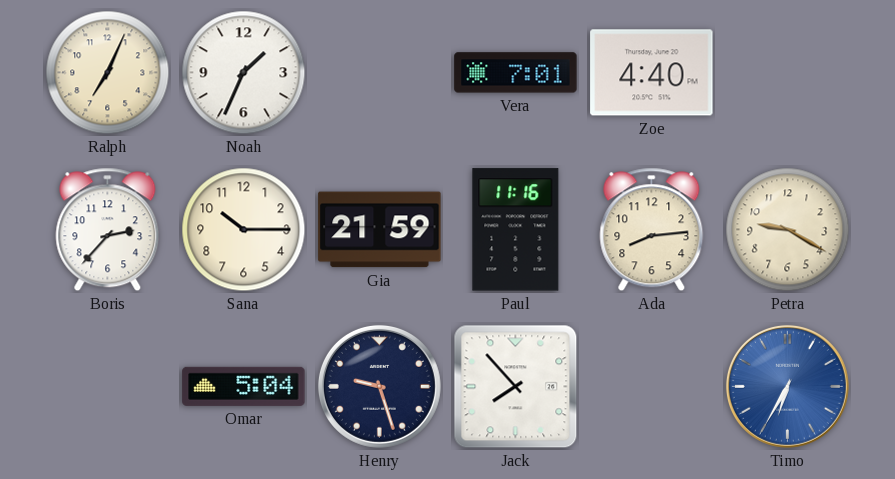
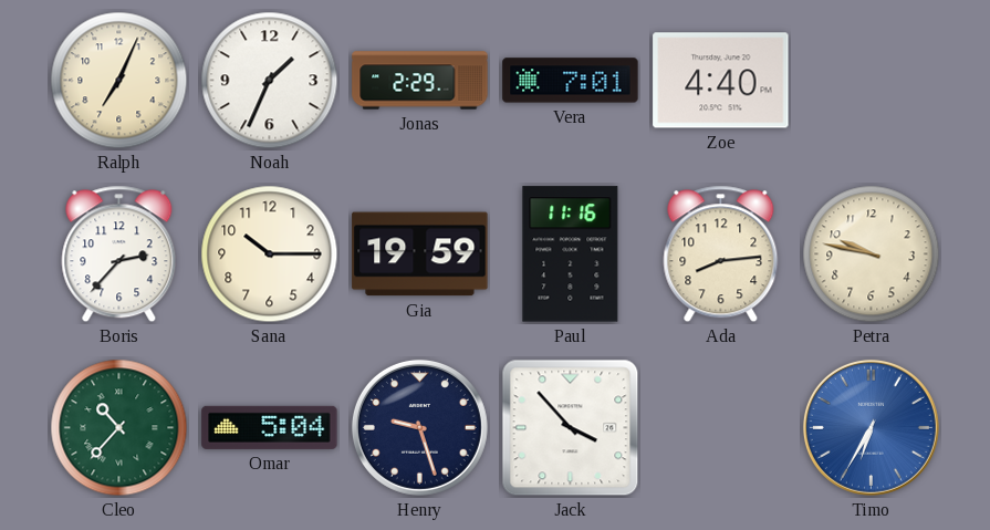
Jonas: none -> 2:29 (420, 81)
Gia: 21:59 -> 19:59 (420, 254)
Petra: 9:20 -> 9:47 (872, 254)
Cleo: none -> 10:37 (119, 428)
Jack: 7:53 -> 3:53 (571, 428)
